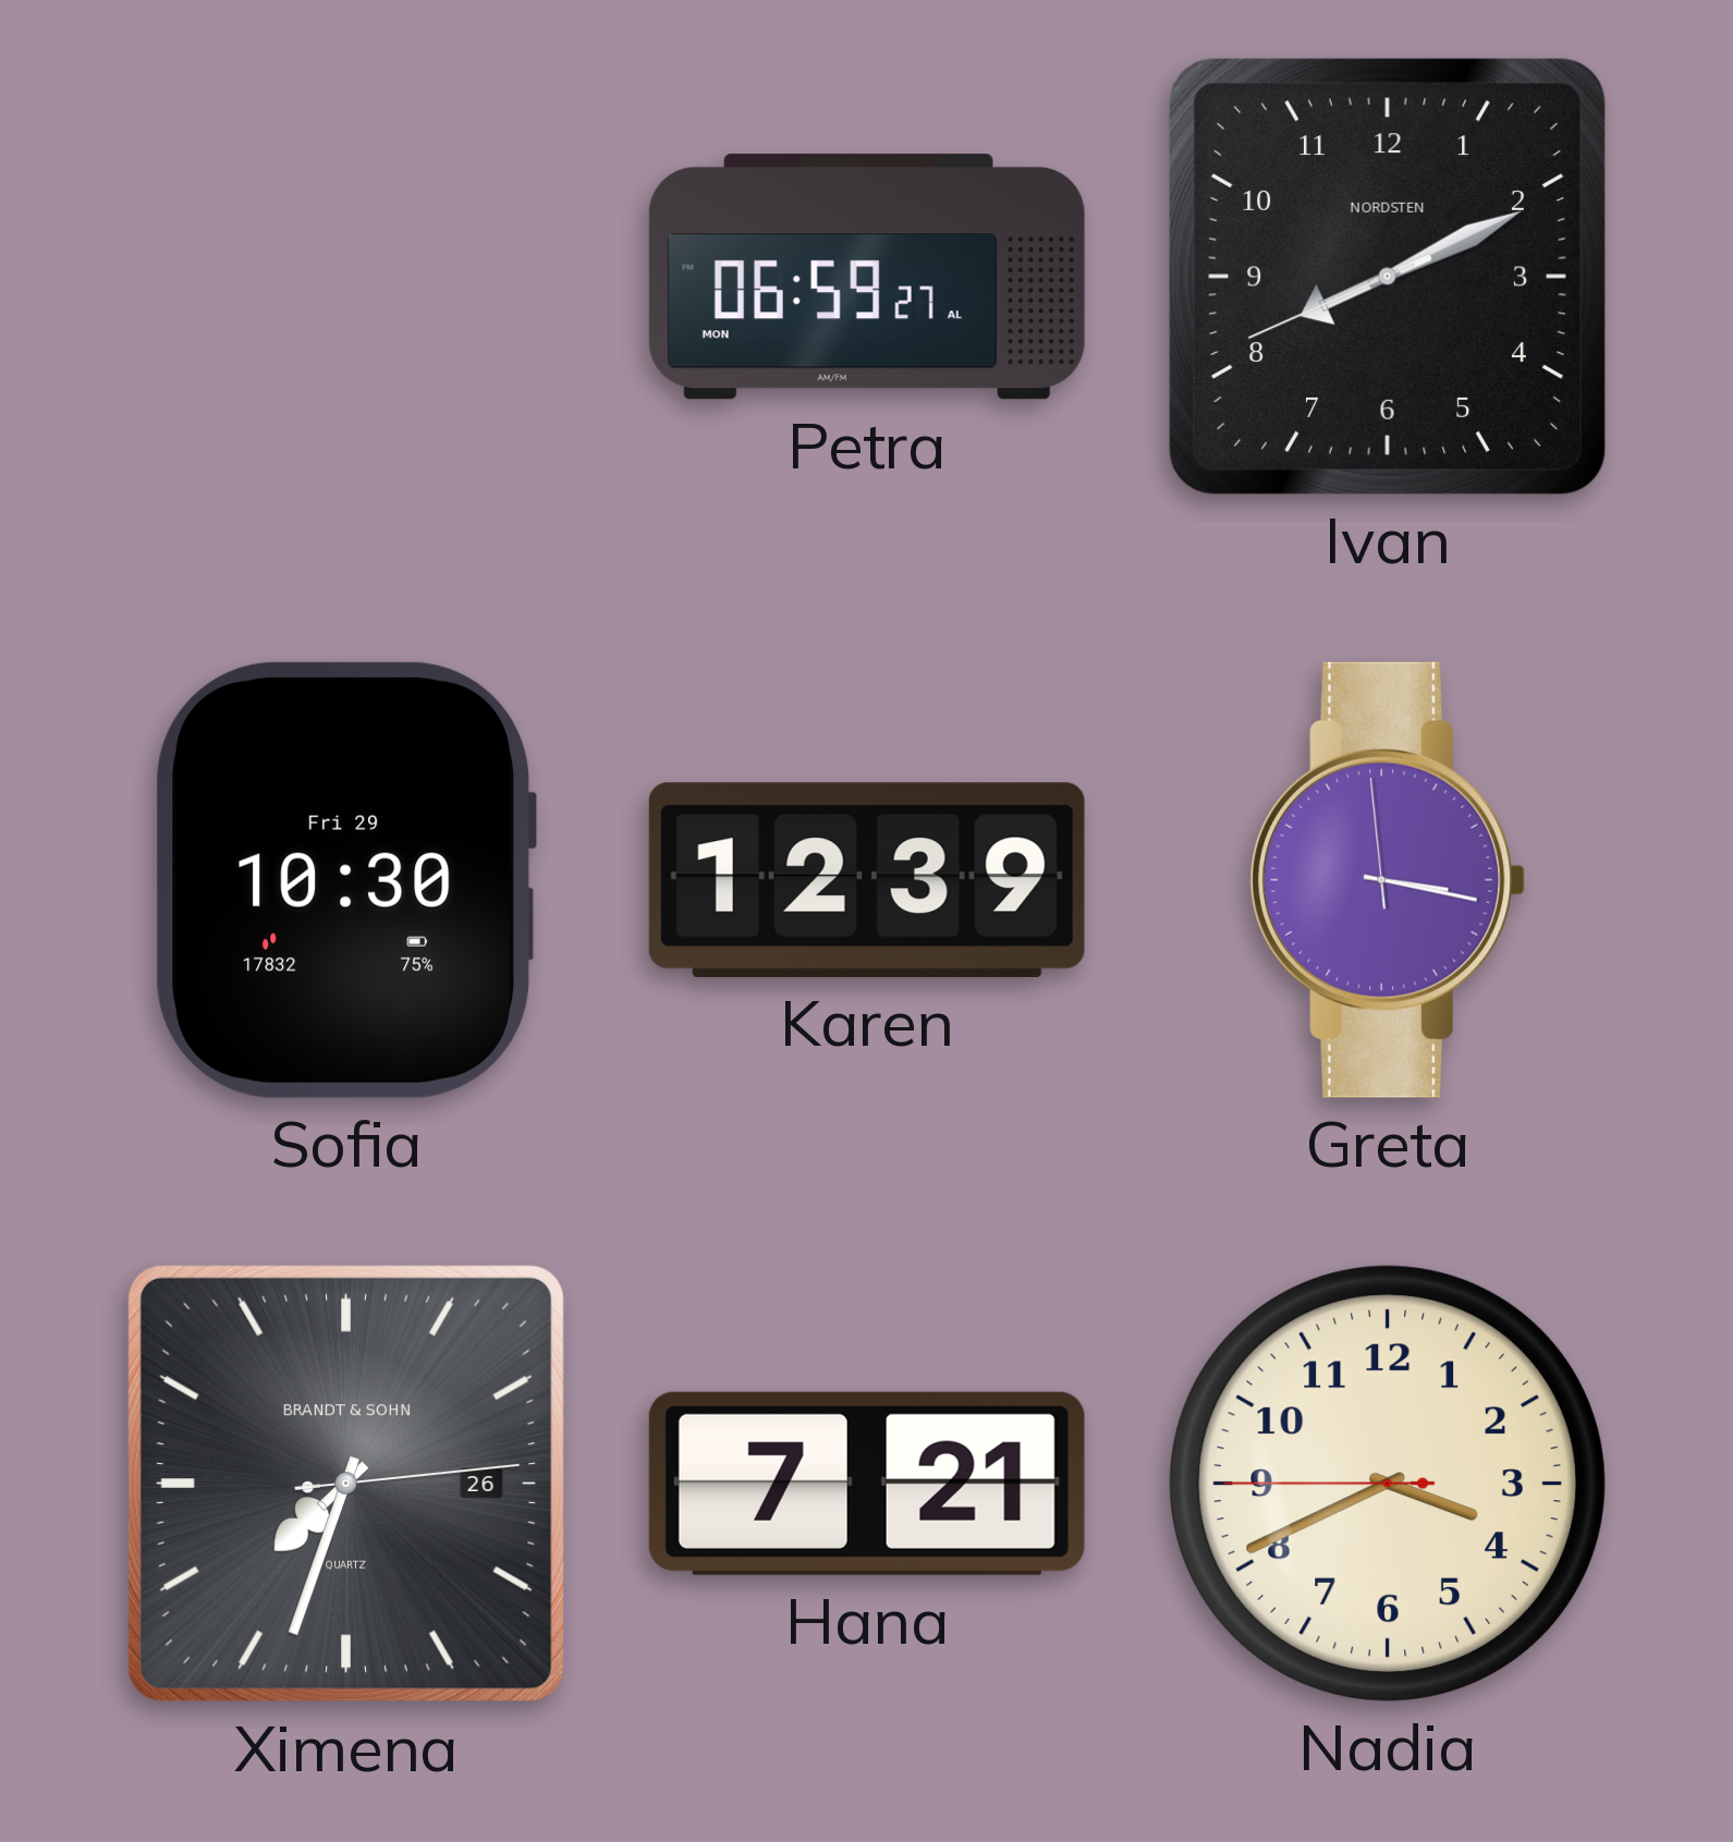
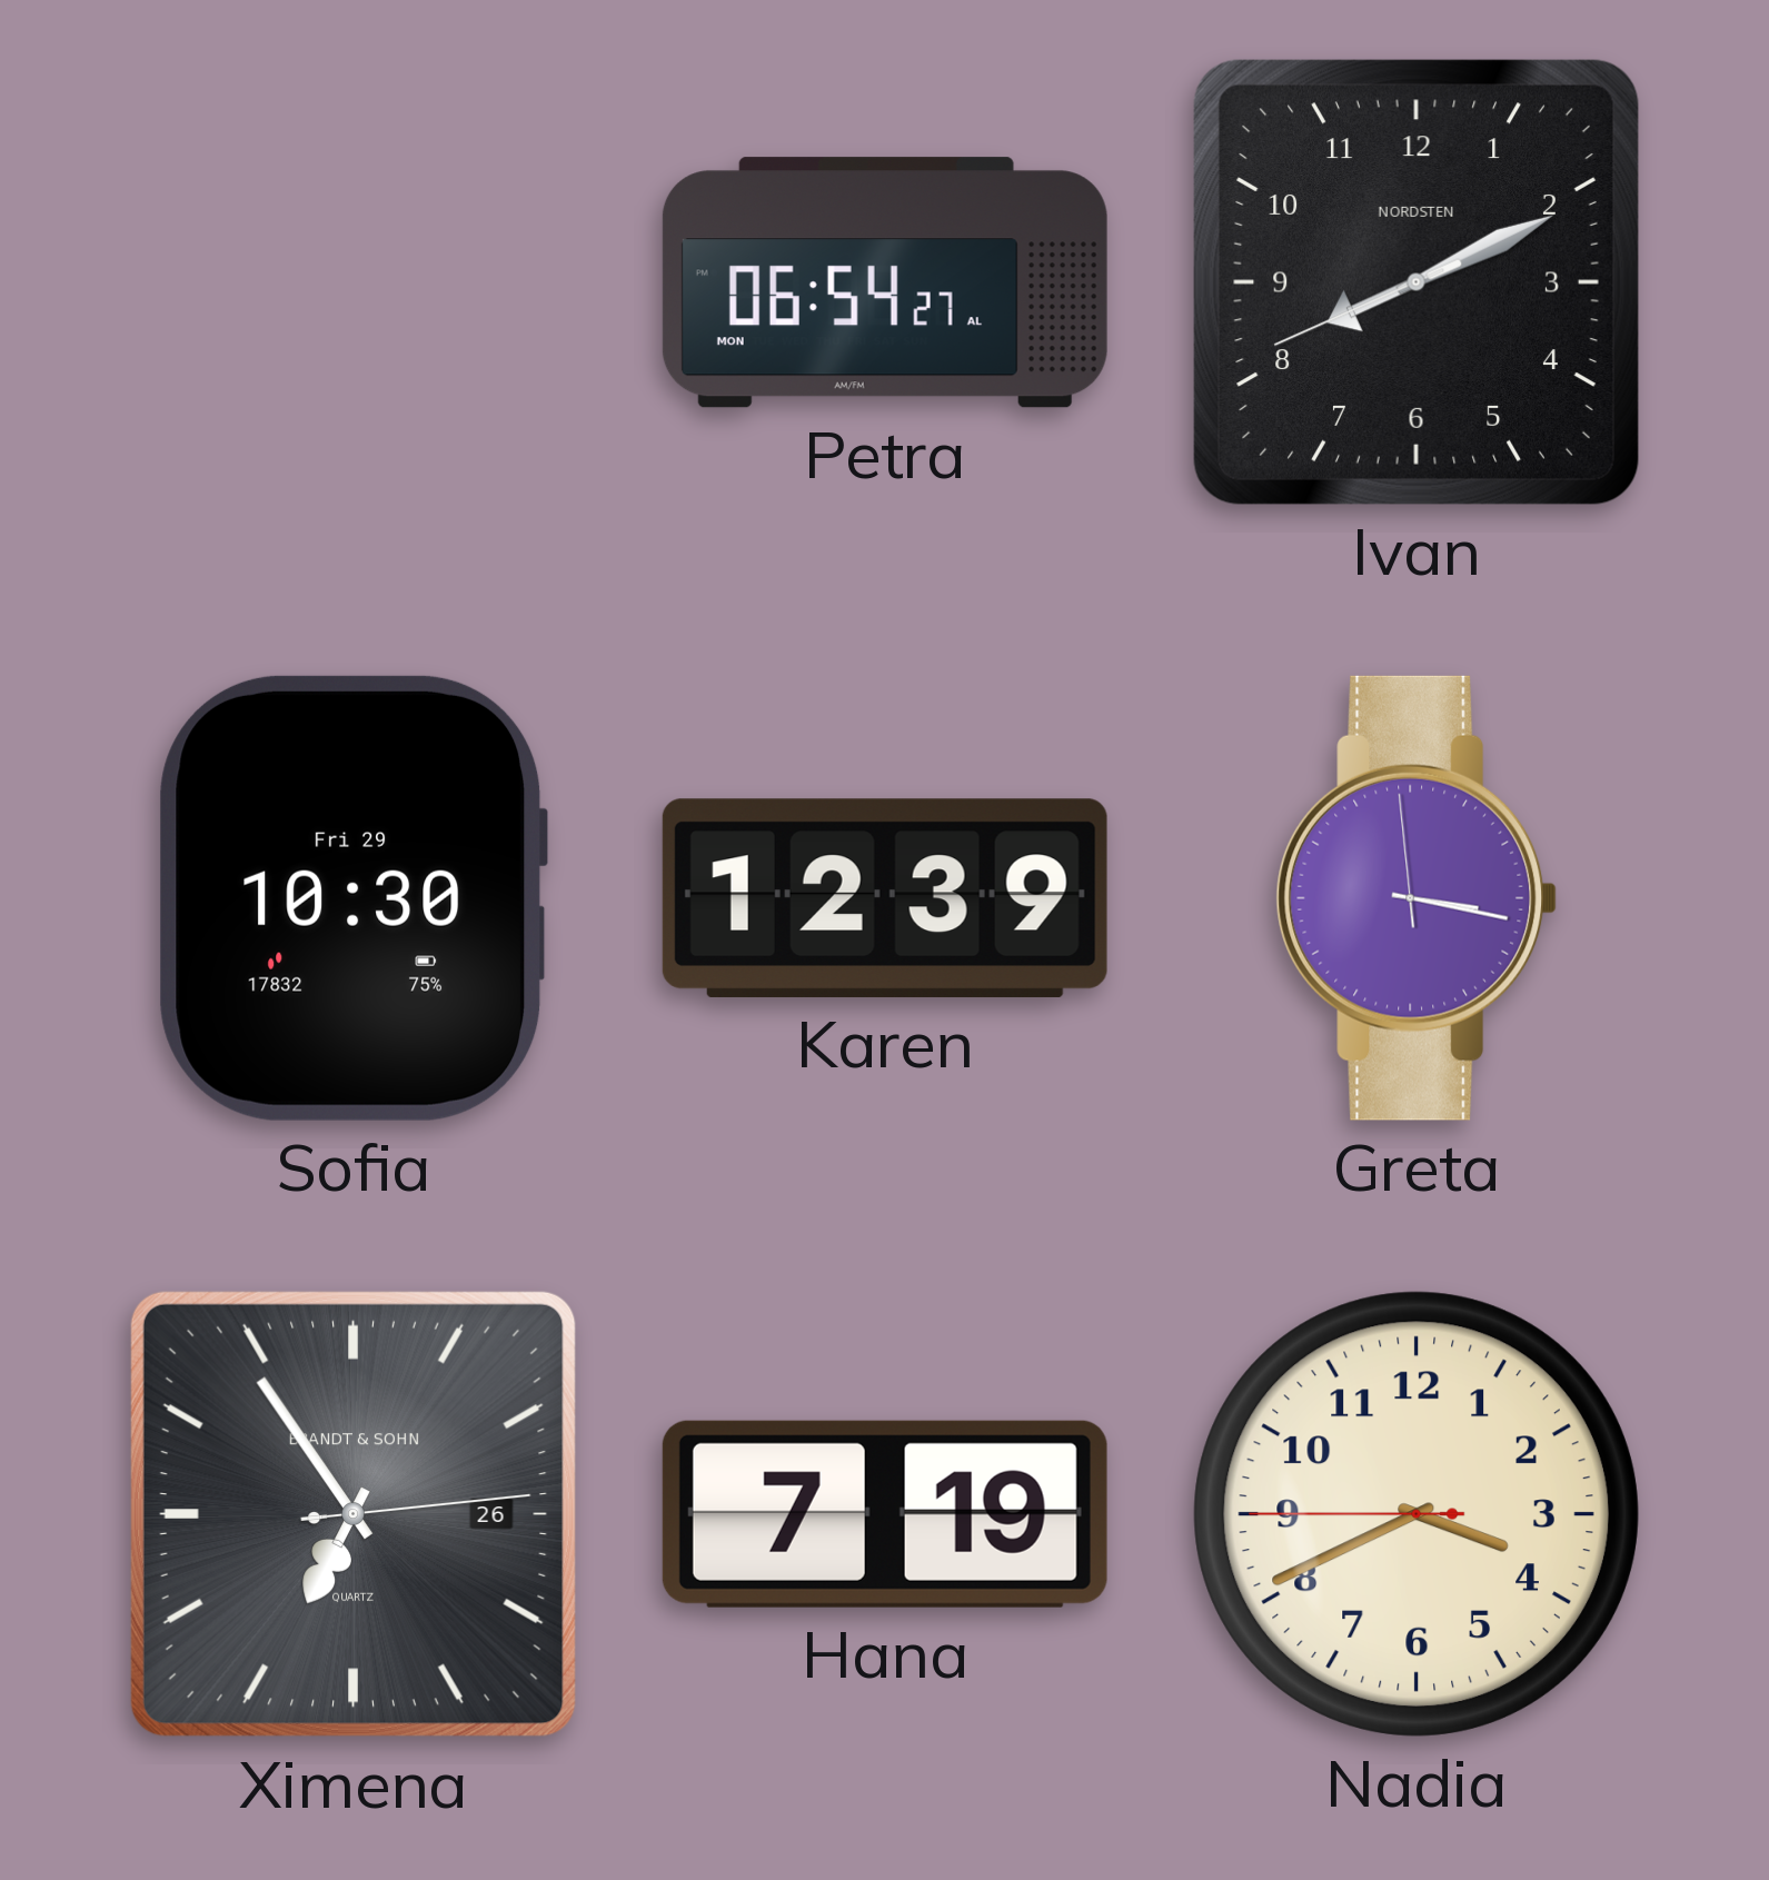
Petra: 06:59 -> 06:54 (885, 282)
Ximena: 7:33 -> 6:54 (354, 1514)
Hana: 7:21 -> 7:19 (885, 1514)
